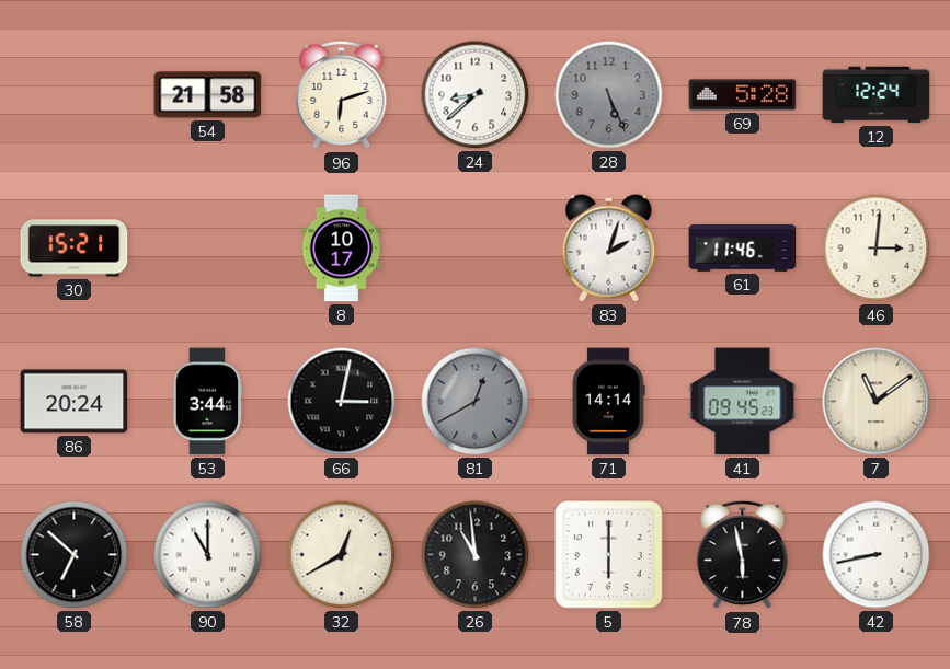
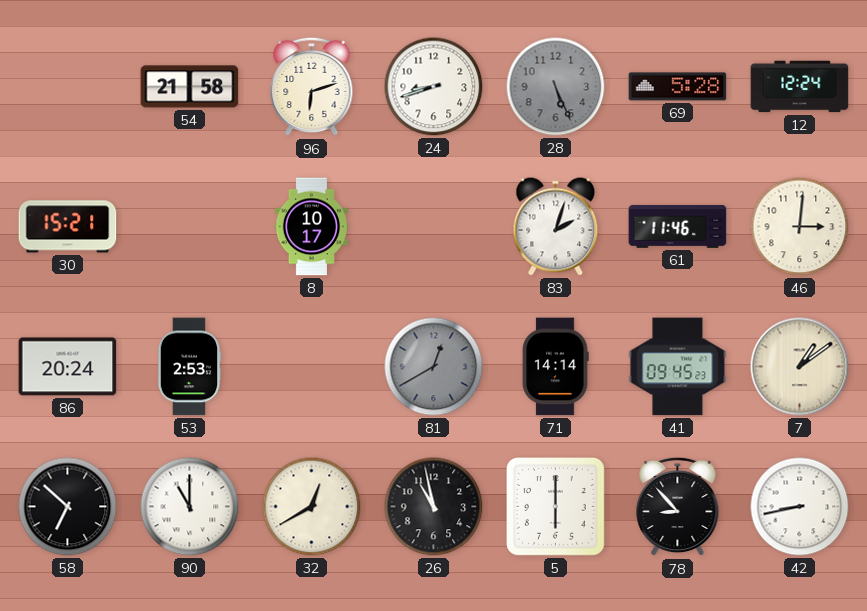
24: 8:38 -> 8:42 (434, 87)
53: 3:44 -> 2:53 (189, 367)
66: 3:02 -> none (342, 402)
7: 11:09 -> 1:09 (800, 367)
26: 10:59 -> 10:58 (434, 507)
78: 5:58 -> 8:53 (678, 507)
